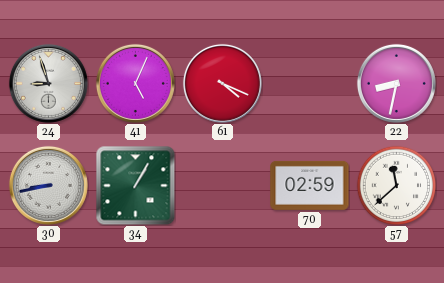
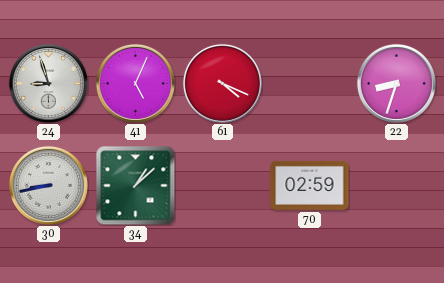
22: 8:32 -> 8:33 (396, 83)
34: 1:05 -> 1:08 (135, 185)
57: 11:38 -> none (396, 185)
